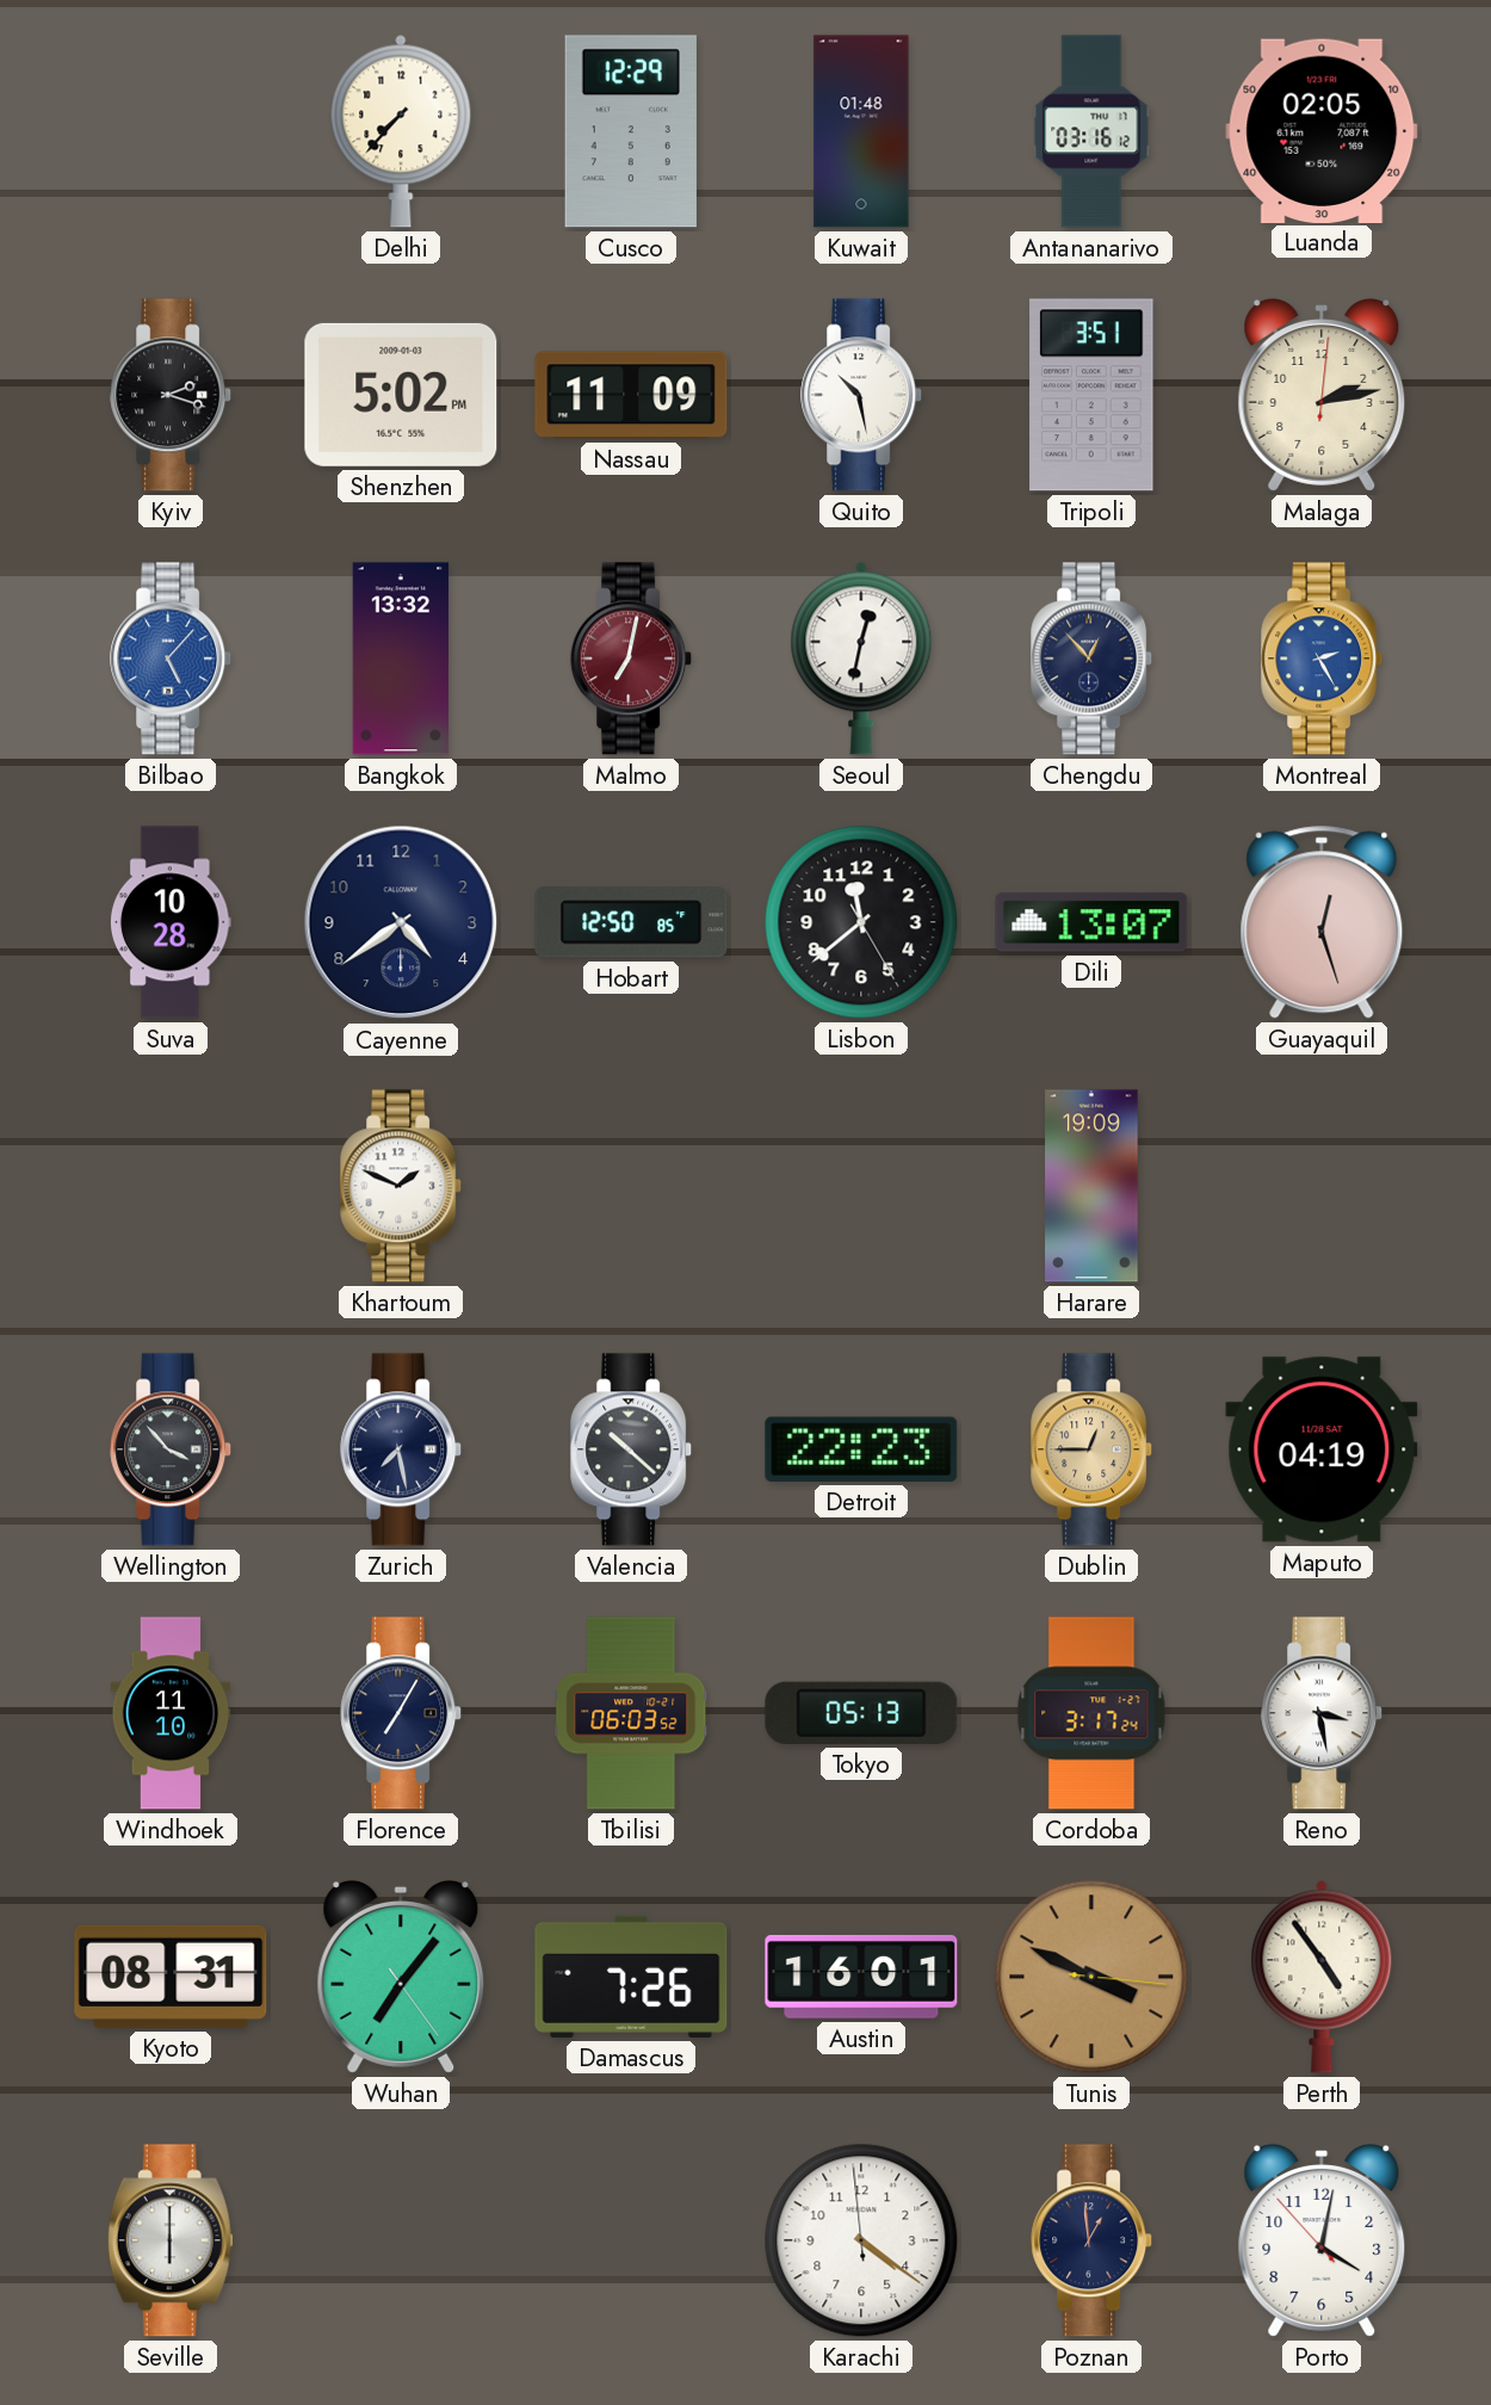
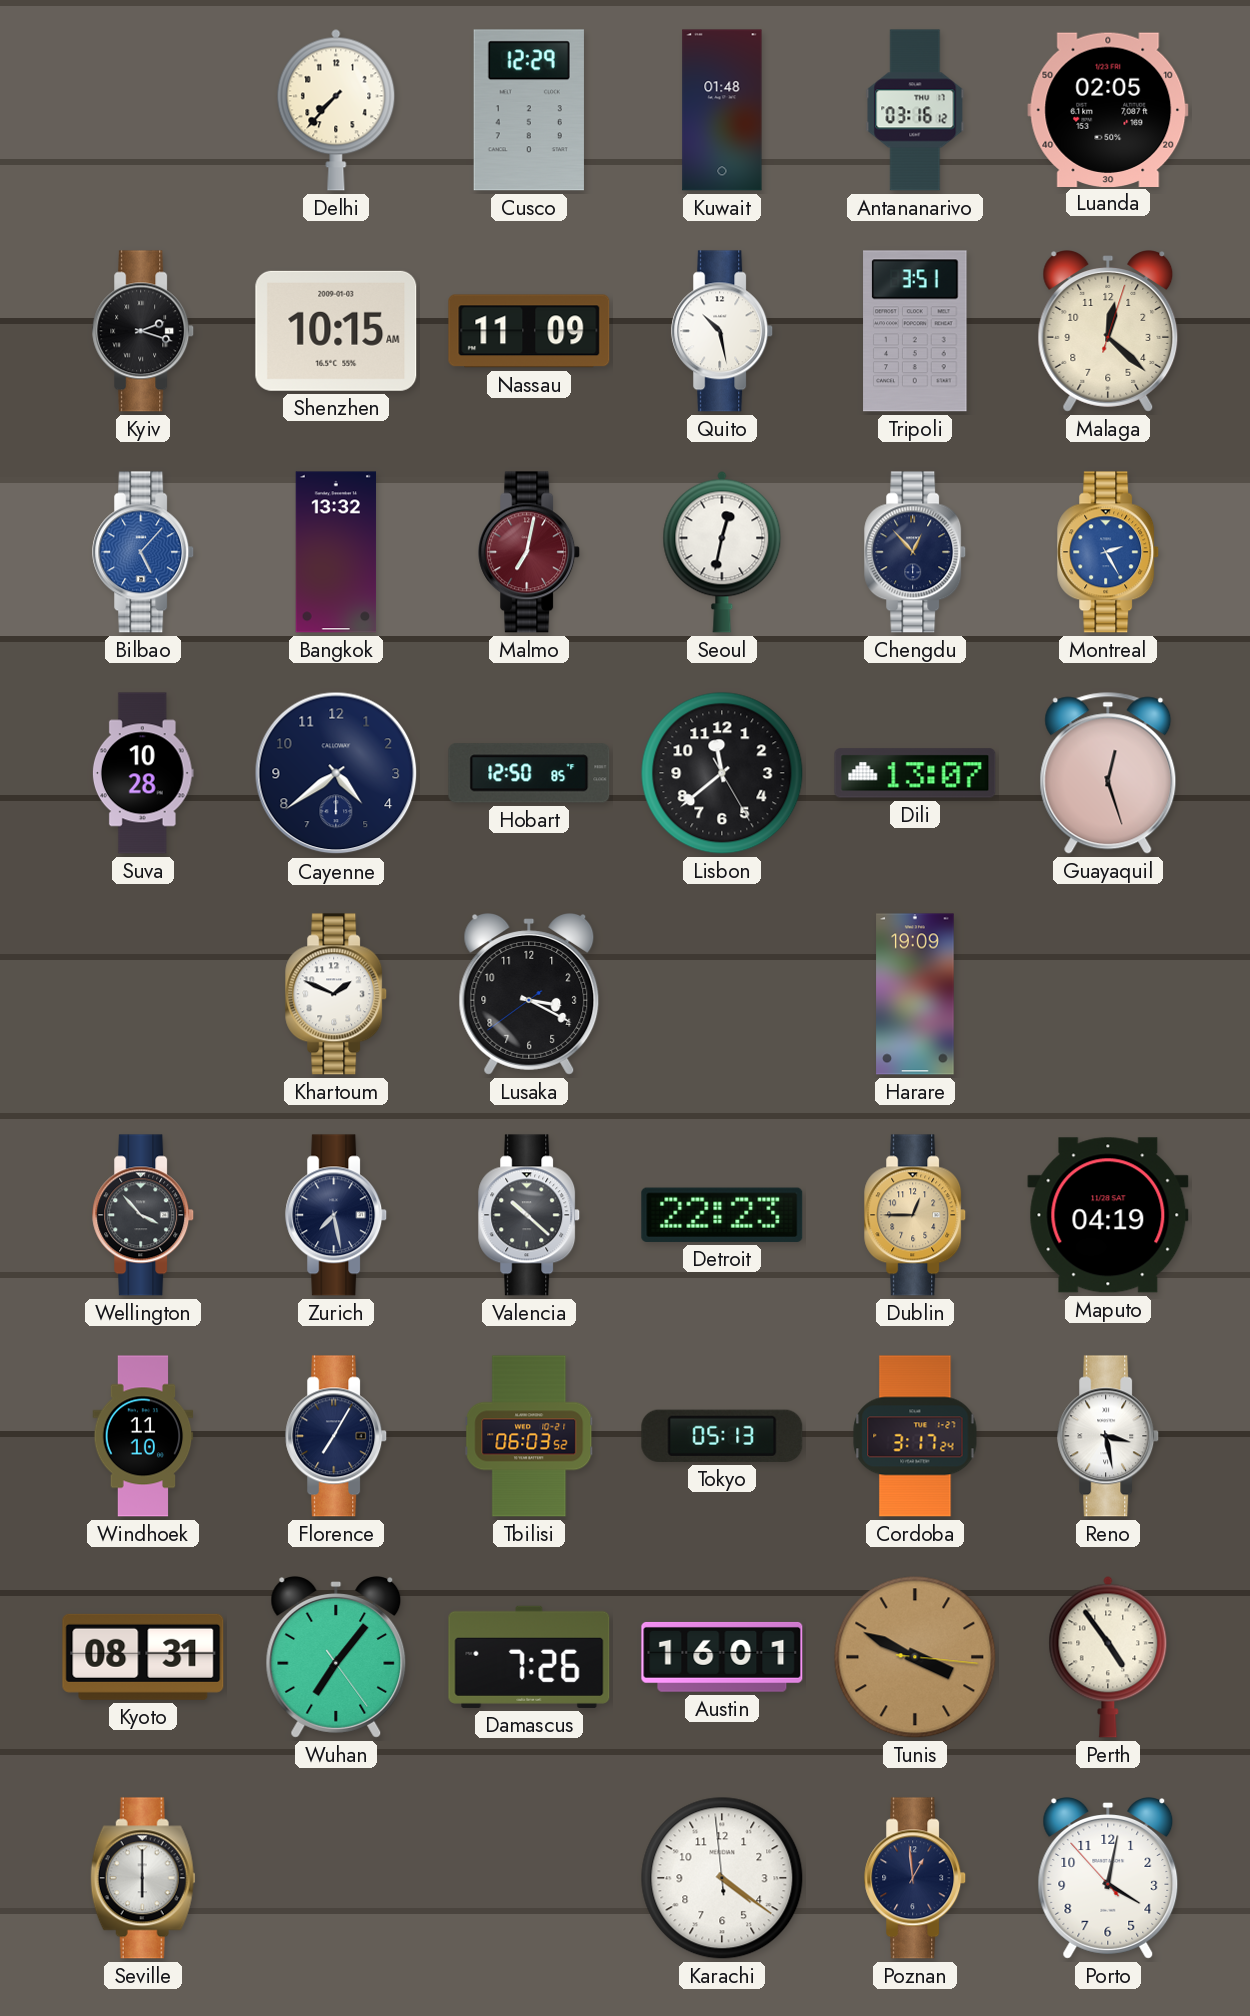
Shenzhen: 5:02 -> 10:15 (336, 331)
Malaga: 2:13 -> 12:22 (1108, 332)
Lusaka: none -> 3:19 (529, 995)
